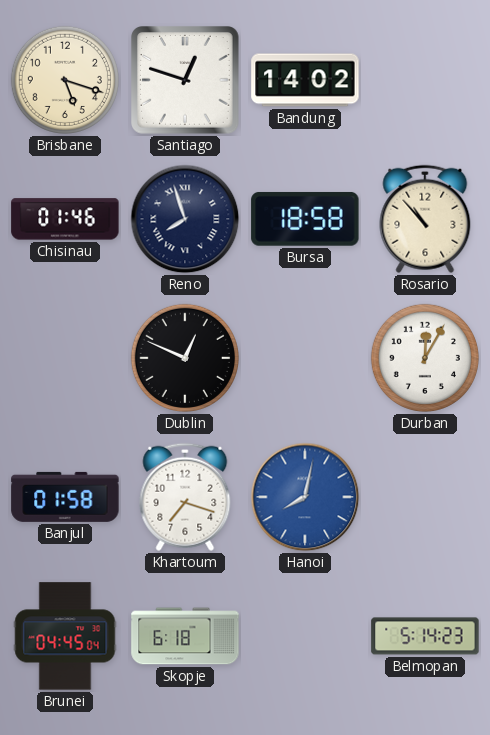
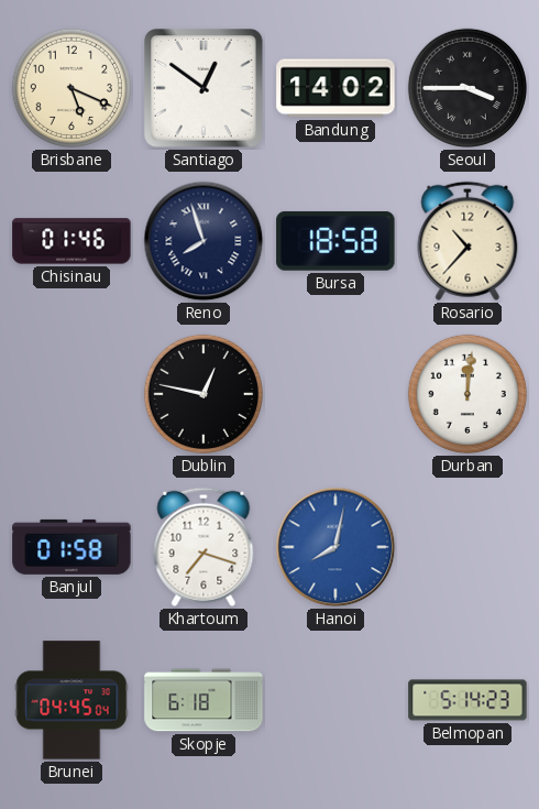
Brisbane: 5:18 -> 5:19 (71, 88)
Santiago: 12:48 -> 12:51 (205, 89)
Seoul: none -> 3:45 (468, 88)
Rosario: 10:53 -> 10:37 (468, 241)
Dublin: 12:49 -> 12:47 (204, 394)
Durban: 12:05 -> 12:01 (468, 394)
